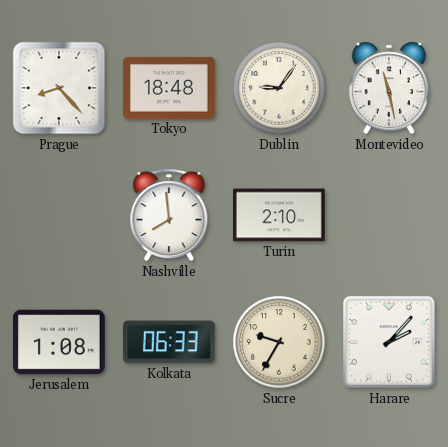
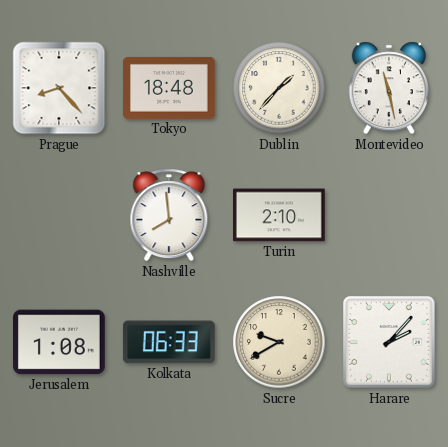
Dublin: 9:06 -> 1:37 (279, 88)
Sucre: 9:35 -> 9:40 (279, 342)
